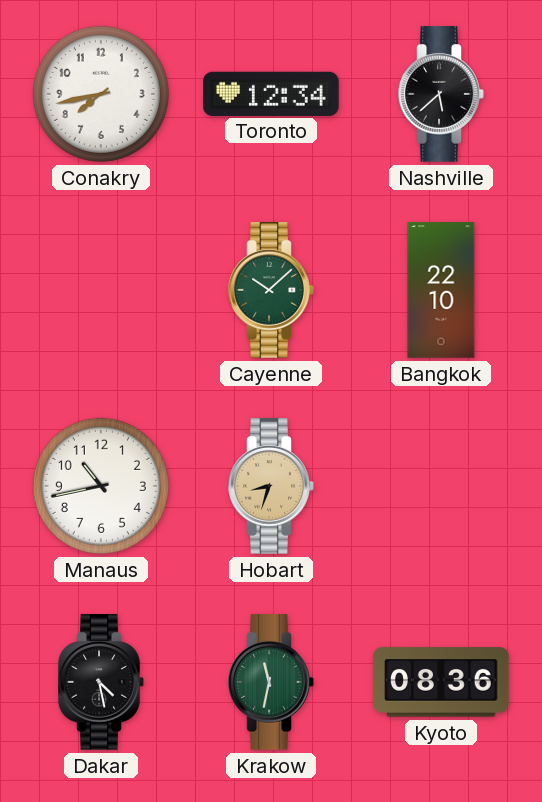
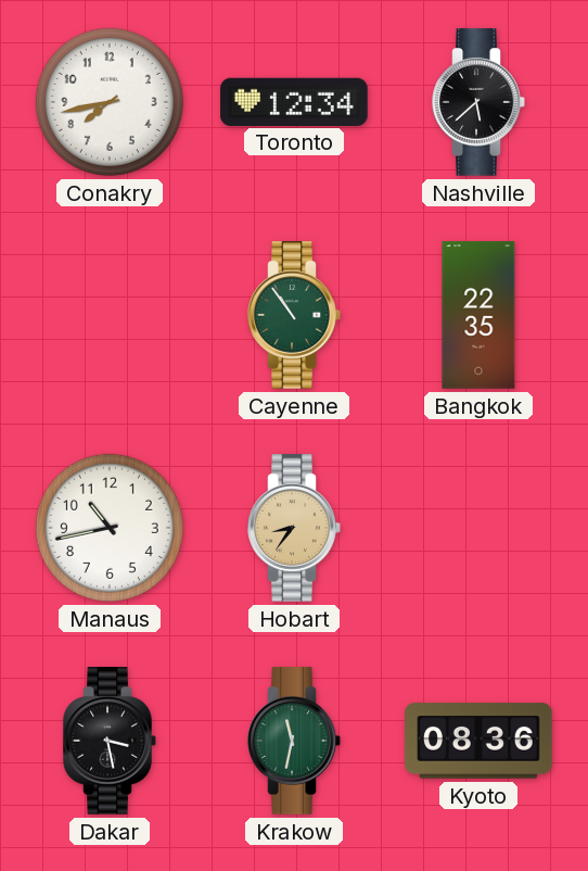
Cayenne: 10:08 -> 10:54 (294, 315)
Bangkok: 22:10 -> 22:35 (478, 315)
Hobart: 8:33 -> 8:36 (294, 528)
Dakar: 4:28 -> 3:28 (110, 741)
